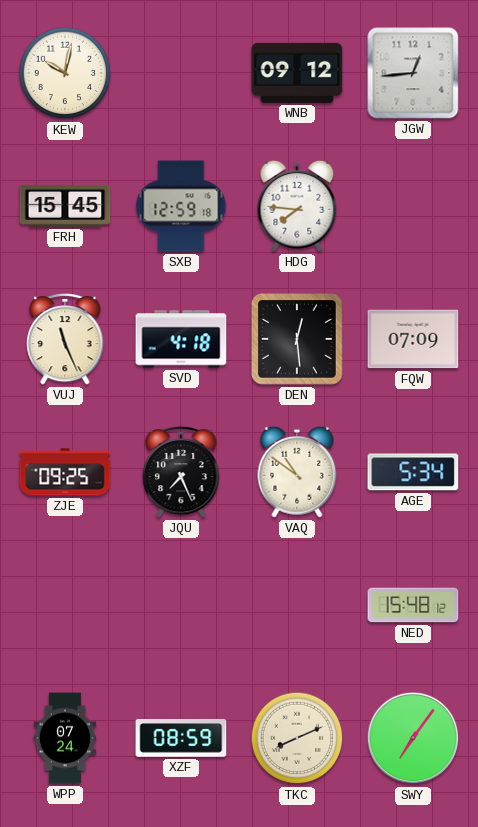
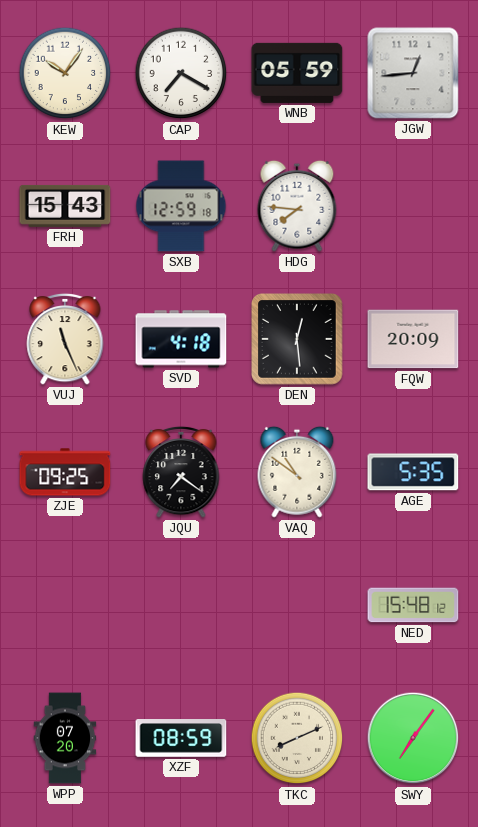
KEW: 10:02 -> 10:06 (65, 73)
CAP: none -> 7:20 (181, 73)
WNB: 09:12 -> 05:59 (297, 73)
FRH: 15:45 -> 15:43 (65, 206)
FQW: 07:09 -> 20:09 (413, 339)
JQU: 7:26 -> 7:21 (181, 472)
AGE: 5:34 -> 5:35 (413, 472)
WPP: 07:24 -> 07:20 (65, 738)
